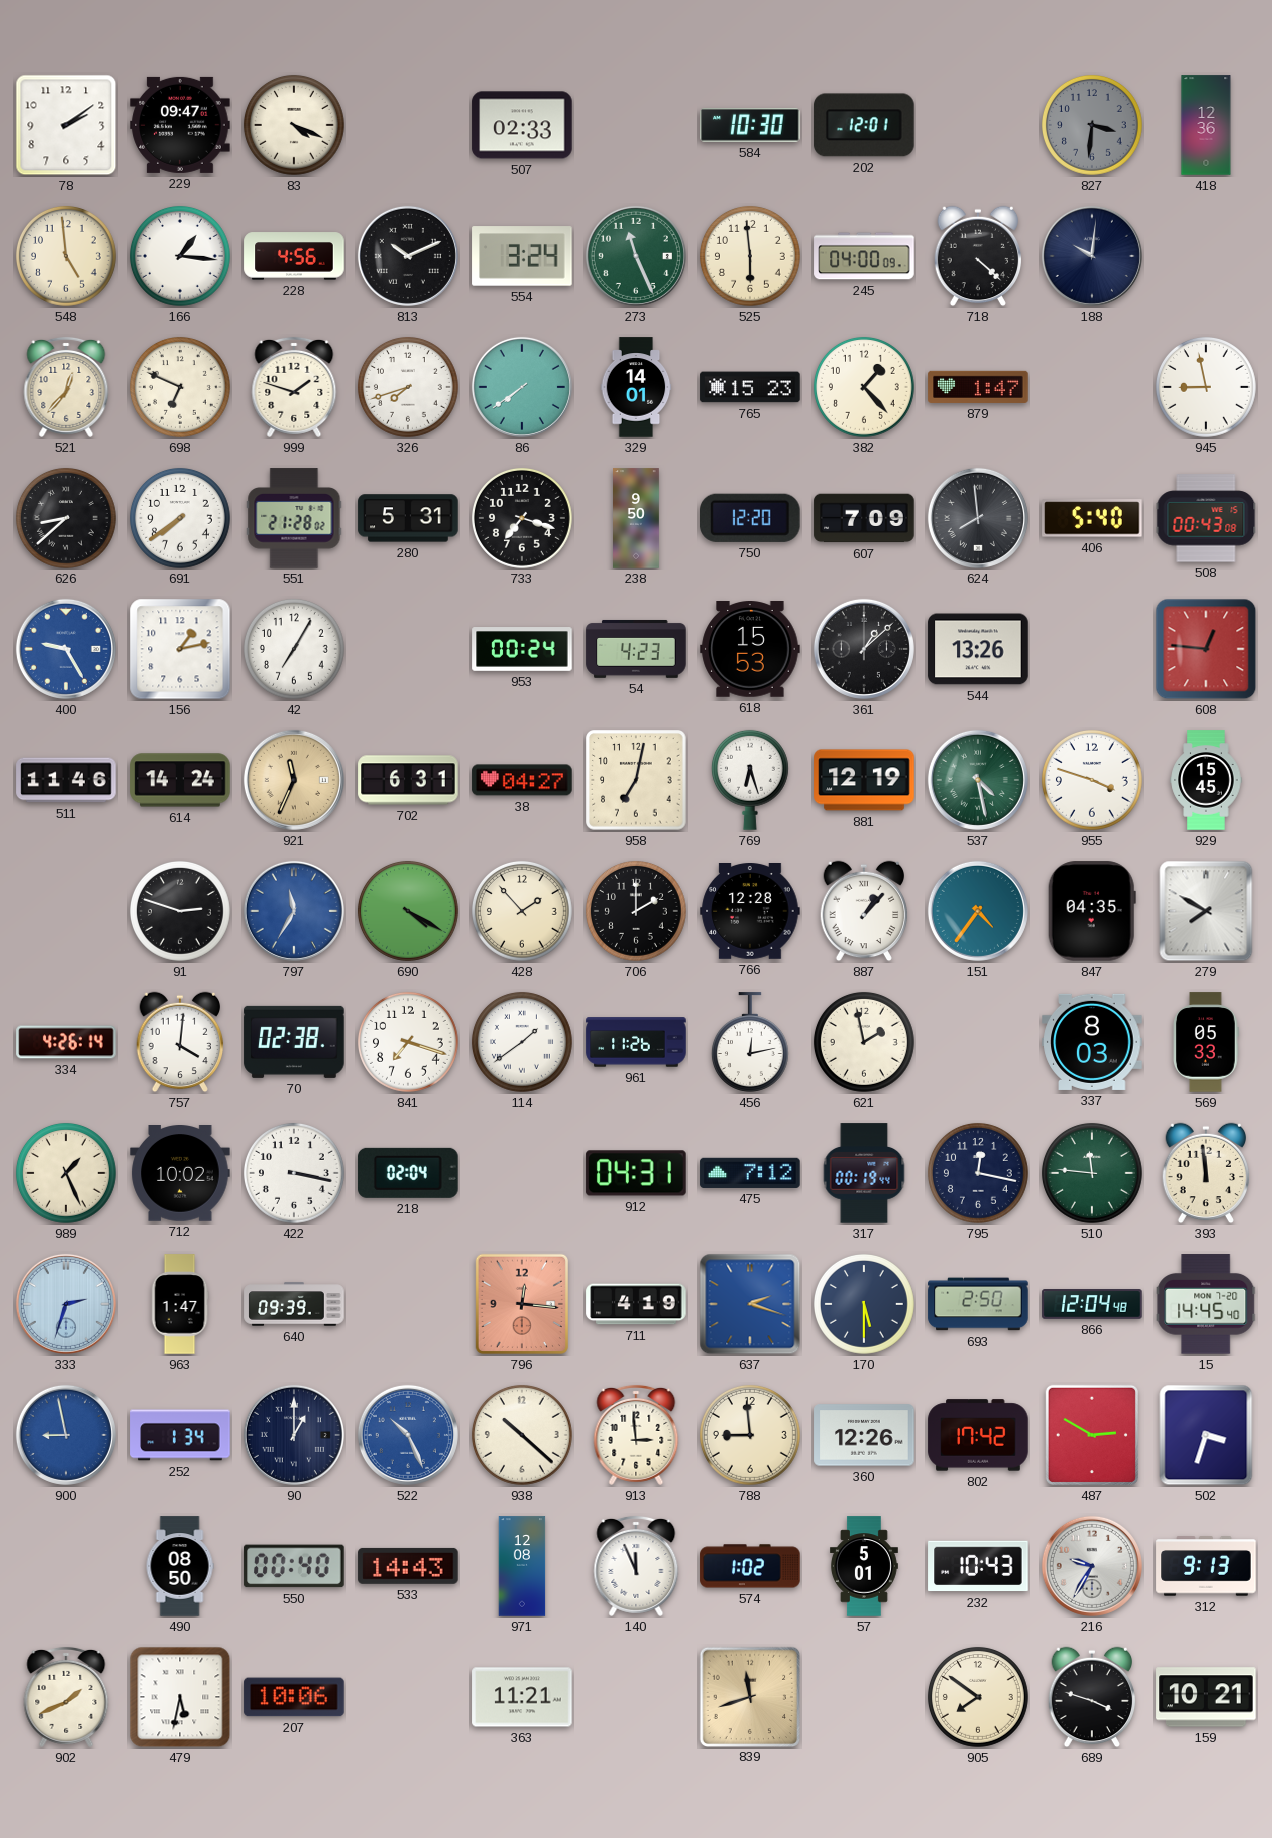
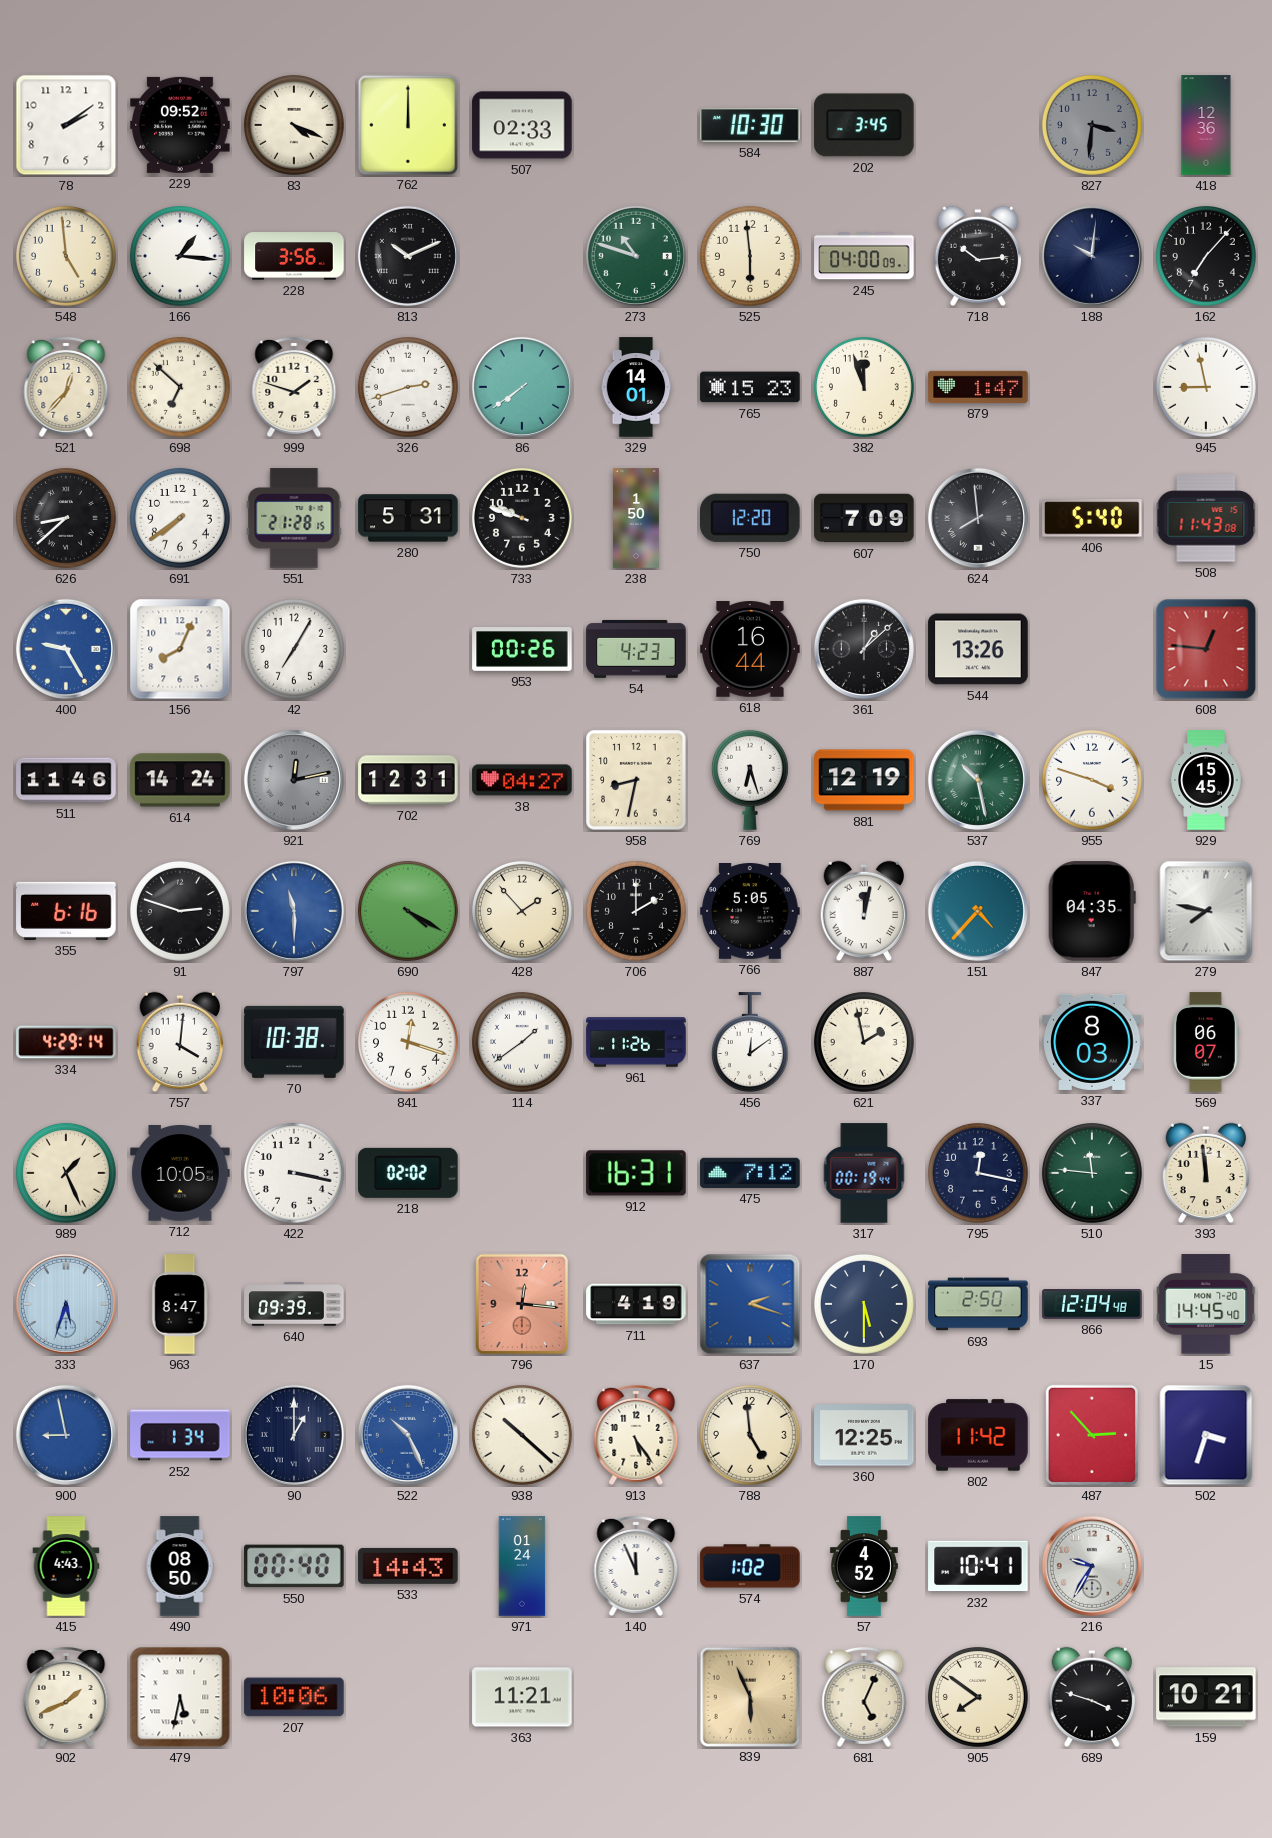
229: 09:47 -> 09:52 (180, 125)
762: none -> 12:00 (407, 124)
202: 12:01 -> 3:45 (864, 125)
228: 4:56 -> 3:56 (294, 256)
554: 3:24 -> none (522, 256)
273: 11:26 -> 10:48 (636, 256)
718: 4:22 -> 10:14 (978, 256)
162: none -> 7:07 (1206, 256)
698: 6:49 -> 6:52 (180, 387)
326: 7:42 -> 2:42 (408, 387)
382: 1:23 -> 11:57 (864, 387)
551: 21:28:02 -> 21:28:15 (294, 518)
733: 7:18 -> 9:48 (522, 518)
238: 9:50 -> 1:50 (637, 518)
508: 00:43 -> 11:43 (1206, 518)
156: 1:13 -> 8:04 (180, 649)
953: 00:24 -> 00:26 (522, 650)
618: 15:53 -> 16:44 (750, 650)
921: 11:34 -> 12:13 (294, 780)
921 dial: champagne -> grey (294, 780)
702: 6:31 -> 12:31 (408, 780)
958: 7:02 -> 8:32 (636, 780)
537: 4:28 -> 10:28 (978, 780)
355: none -> 6:16 (66, 911)
797: 11:35 -> 11:30 (294, 911)
766: 12:28 -> 5:05 (750, 912)
887: 1:07 -> 12:02 (864, 911)
151: 4:36 -> 4:37 (978, 911)
279: 7:50 -> 7:47 (1206, 911)
334: 4:26 -> 4:29 (66, 1042)
70: 02:38 -> 10:38 (294, 1042)
841: 7:18 -> 12:18 (408, 1042)
456: 12:13 -> 12:09 (750, 1042)
569: 05:33 -> 06:07 (1207, 1042)
712: 10:02 -> 10:05 (180, 1174)
218: 02:04 -> 02:02 (408, 1173)
912: 04:31 -> 16:31 (636, 1173)
333: 2:33 -> 5:33 (66, 1304)
963: 1:47 -> 8:47 (180, 1304)
913: 2:59 -> 5:24 (636, 1435)
788: 8:59 -> 4:59 (750, 1435)
360: 12:26 -> 12:25 (864, 1435)
802: 17:42 -> 11:42 (978, 1435)
487: 2:50 -> 2:53 (1092, 1435)
415: none -> 4:43 (66, 1566)
971: 12:08 -> 01:24 (522, 1566)
57: 5:01 -> 4:52 (864, 1566)
232: 10:43 -> 10:41 (978, 1566)
312: 9:13 -> none (1206, 1566)
839: 11:42 -> 5:56 (749, 1696)
681: none -> 5:04 (864, 1697)
